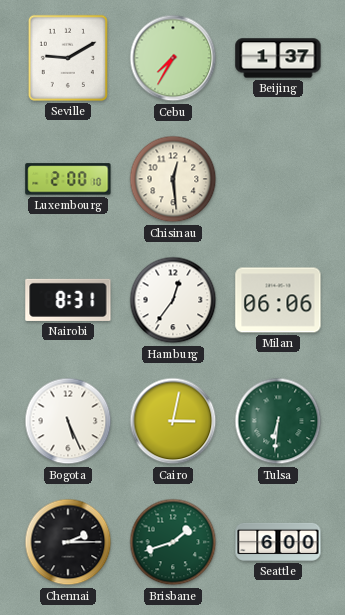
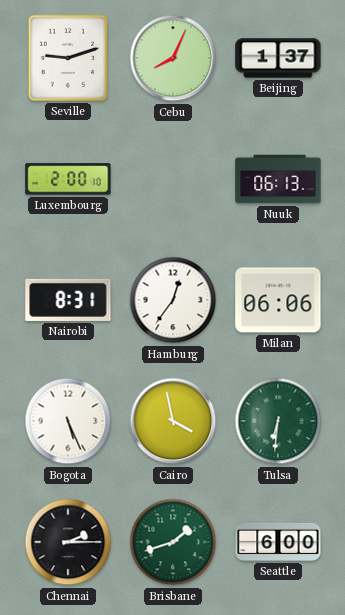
Seville: 9:10 -> 9:12 (68, 58)
Cebu: 7:35 -> 8:04 (173, 58)
Chisinau: 12:29 -> none (173, 179)
Nuuk: none -> 06:13 (278, 179)
Cairo: 3:02 -> 3:58 (173, 421)
